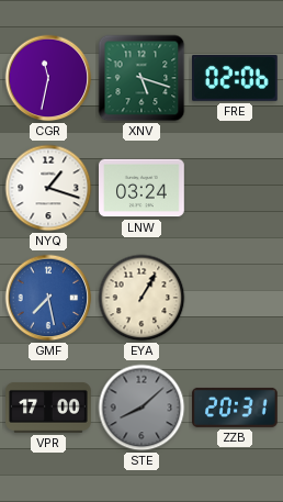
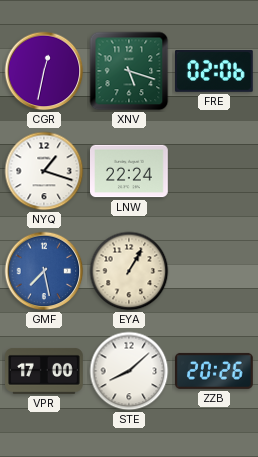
CGR: 11:32 -> 12:32 (44, 71)
LNW: 03:24 -> 22:24 (130, 171)
STE dial: grey -> white (129, 371)
ZZB: 20:31 -> 20:26 (215, 371)
